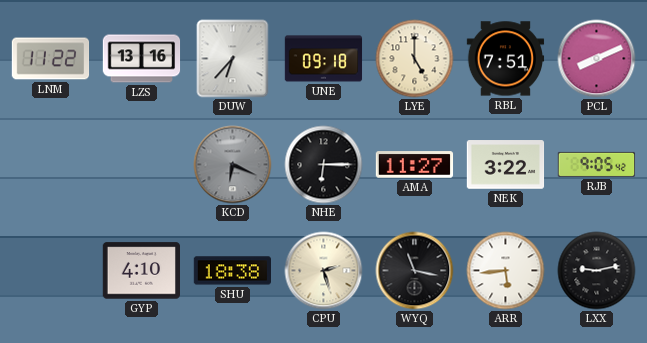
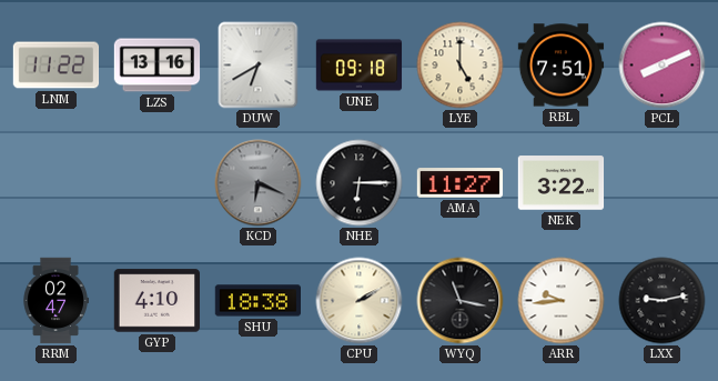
DUW: 6:37 -> 6:40 (259, 66)
RJB: 9:05 -> none (597, 164)
RRM: none -> 02:47 (55, 301)
CPU: 2:27 -> 2:10 (360, 301)
ARR: 5:44 -> 9:44 (562, 301)
